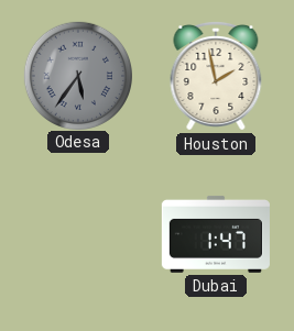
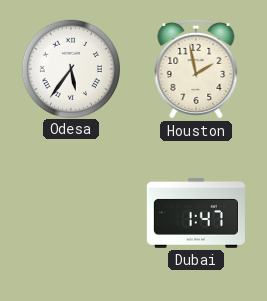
Odesa dial: grey -> white (70, 68)
